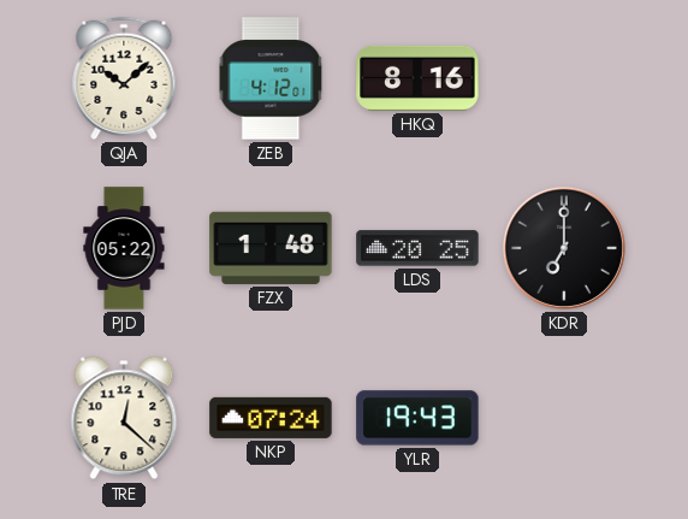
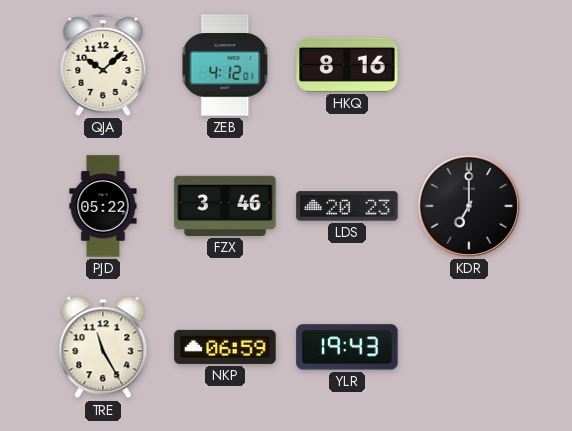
FZX: 1:48 -> 3:46 (225, 206)
LDS: 20:25 -> 20:23 (347, 206)
TRE: 12:22 -> 11:25 (103, 347)
NKP: 07:24 -> 06:59 (225, 347)
